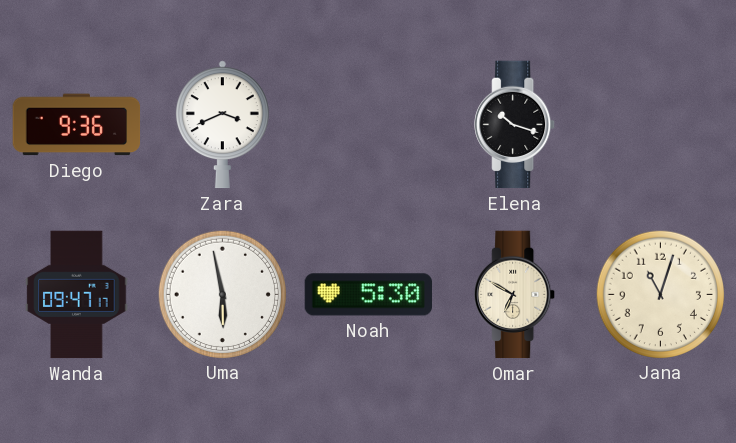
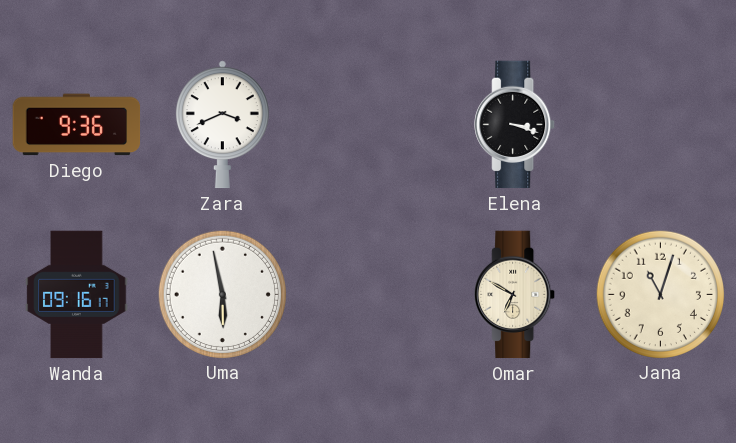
Elena: 10:18 -> 3:18 (515, 125)
Wanda: 09:47 -> 09:16 (77, 295)
Noah: 5:30 -> none (369, 295)
